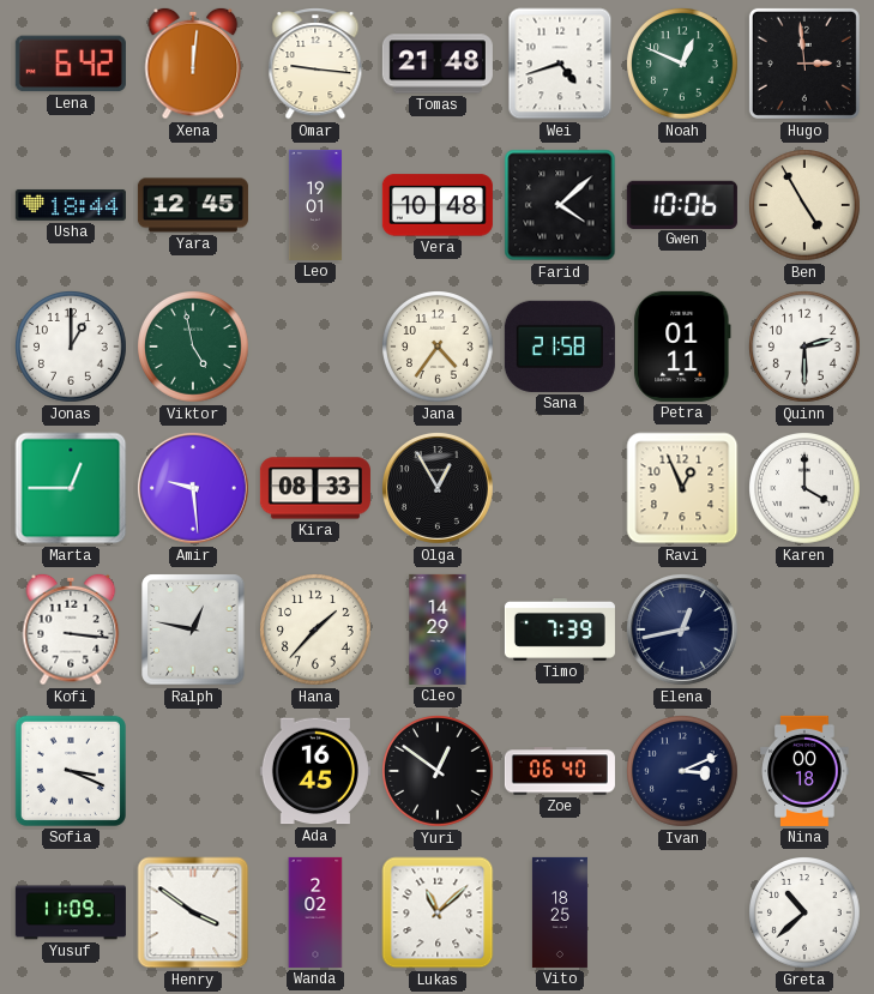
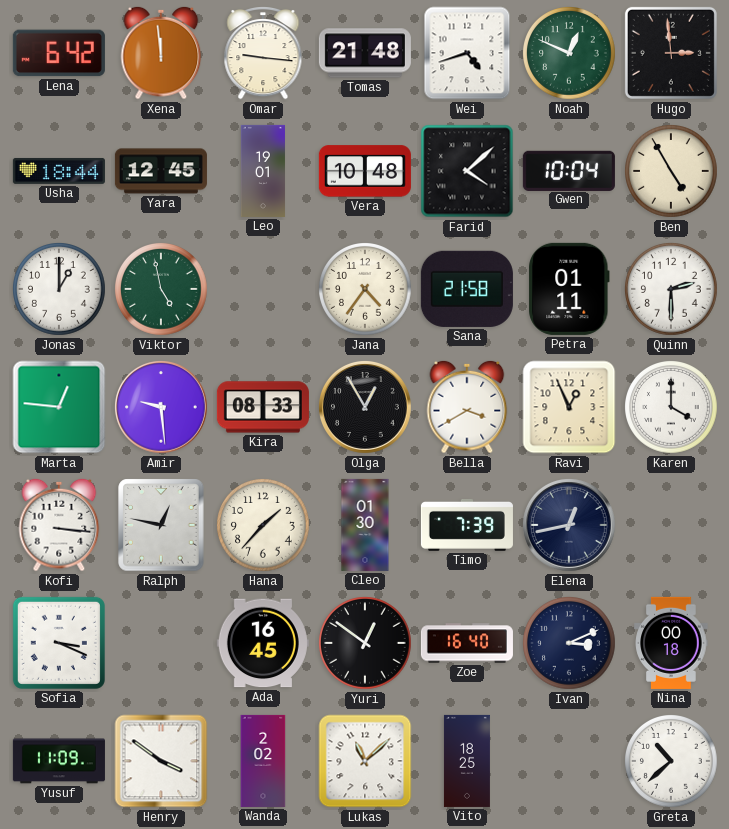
Xena: 12:01 -> 11:59 (161, 53)
Gwen: 10:06 -> 10:04 (569, 170)
Marta: 12:45 -> 12:46 (59, 407)
Bella: none -> 3:40 (467, 407)
Cleo: 14:29 -> 01:30 (365, 525)
Zoe: 06:40 -> 16:40 (467, 643)
